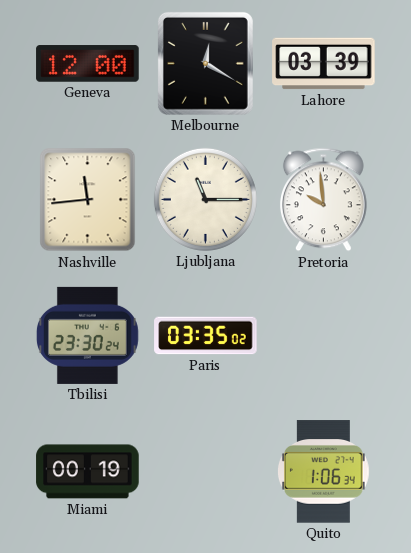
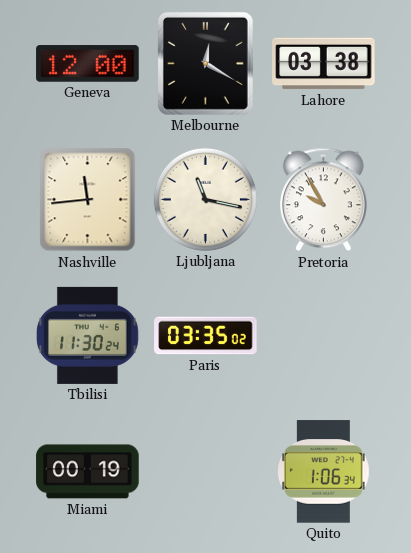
Lahore: 03:39 -> 03:38 (324, 64)
Ljubljana: 11:15 -> 11:17 (205, 199)
Pretoria: 9:59 -> 9:55 (323, 200)
Tbilisi: 23:30 -> 11:30 (87, 335)
